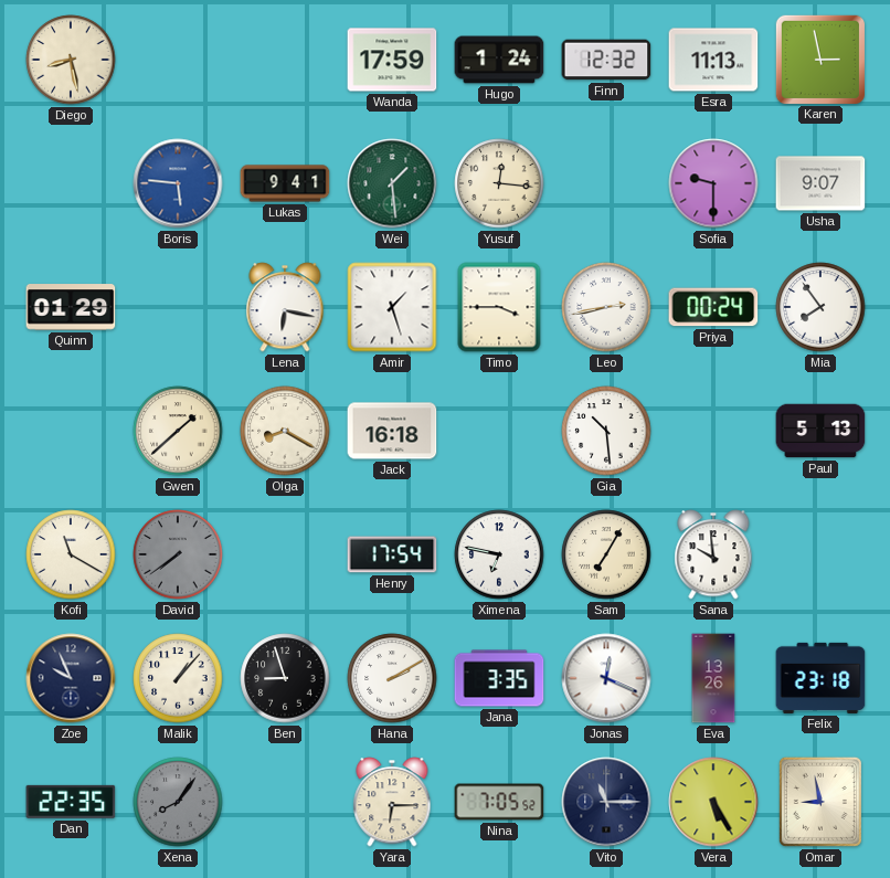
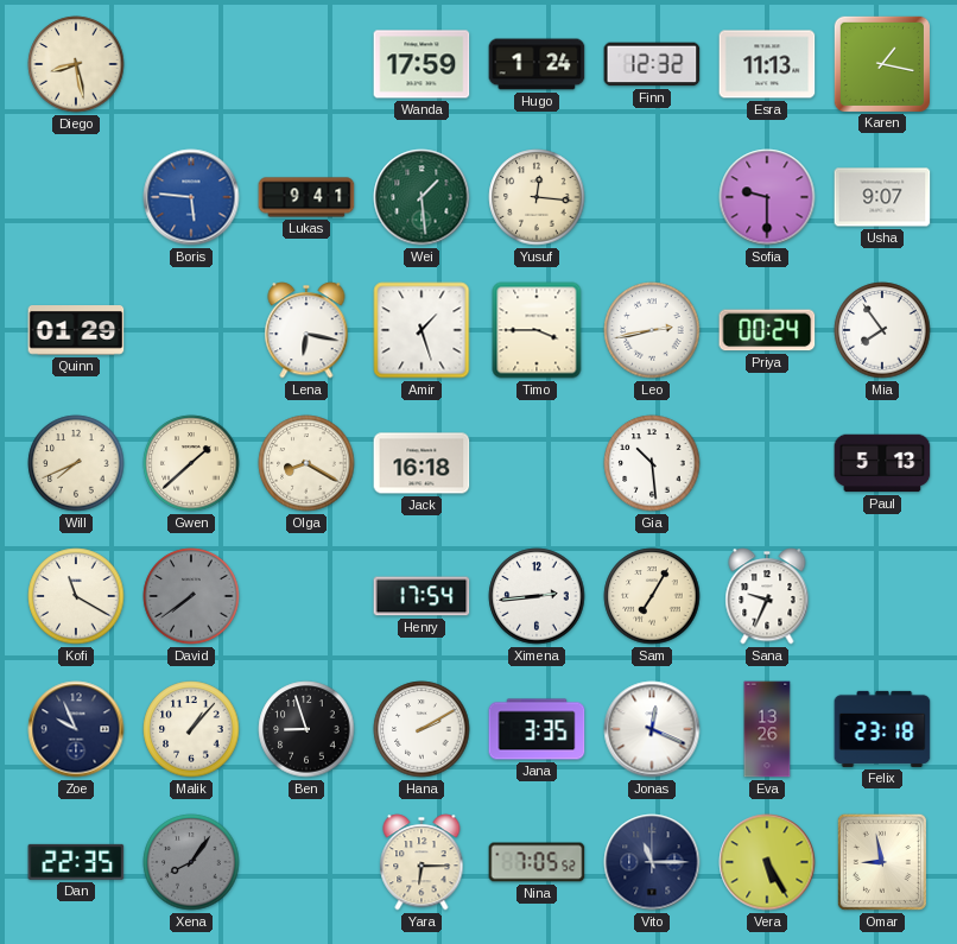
Karen: 2:58 -> 1:17 (881, 63)
Will: none -> 7:41 (76, 463)
Ximena: 6:47 -> 2:44 (537, 596)
Sana: 9:59 -> 9:34 (767, 596)
